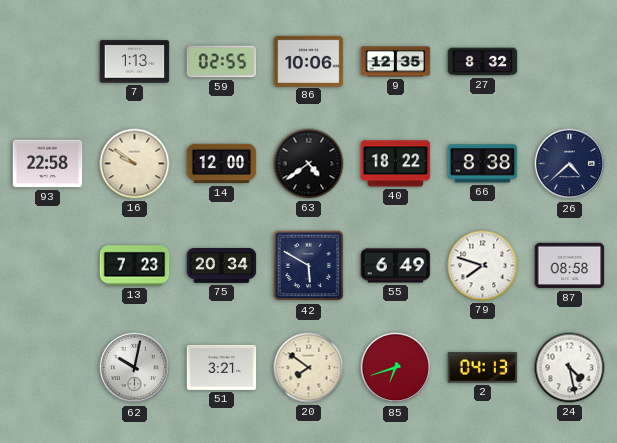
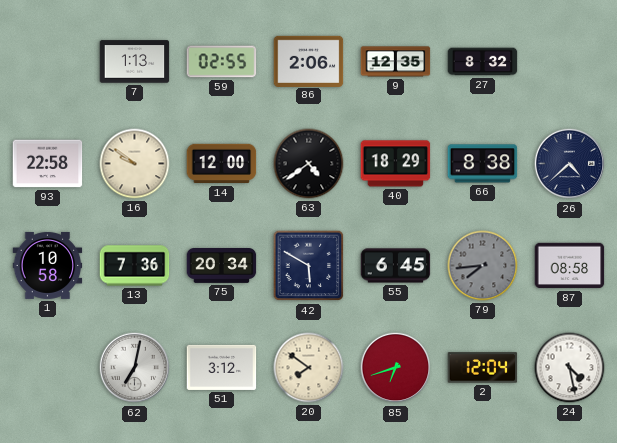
86: 10:06 -> 2:06 (309, 61)
40: 18:22 -> 18:29 (396, 164)
1: none -> 10:58 (48, 265)
13: 7:23 -> 7:36 (135, 266)
55: 6:49 -> 6:45 (396, 266)
79: 7:48 -> 7:44 (483, 266)
79 dial: white -> grey (483, 266)
62: 10:02 -> 7:02 (135, 368)
51: 3:21 -> 3:12 (222, 367)
2: 04:13 -> 12:04 (483, 368)
